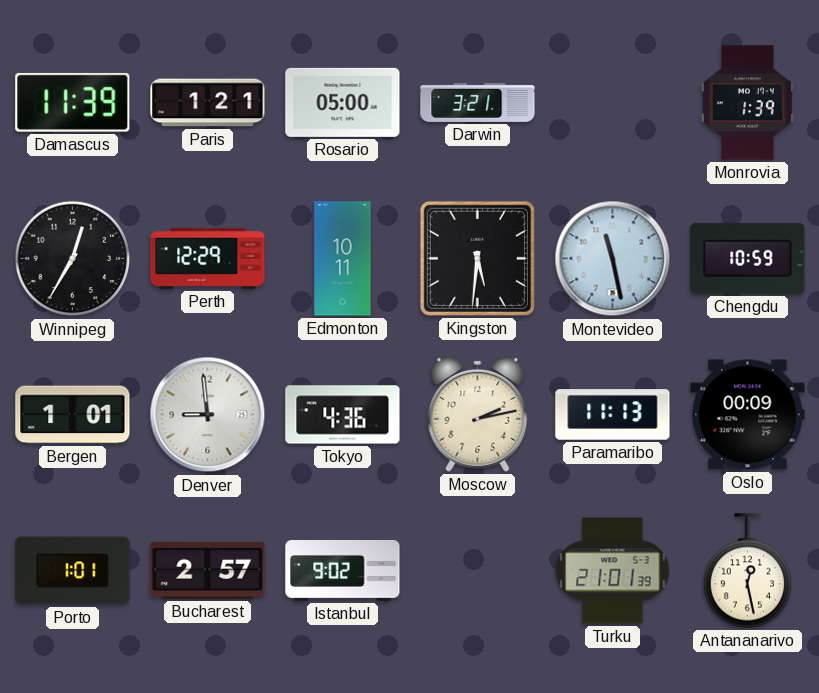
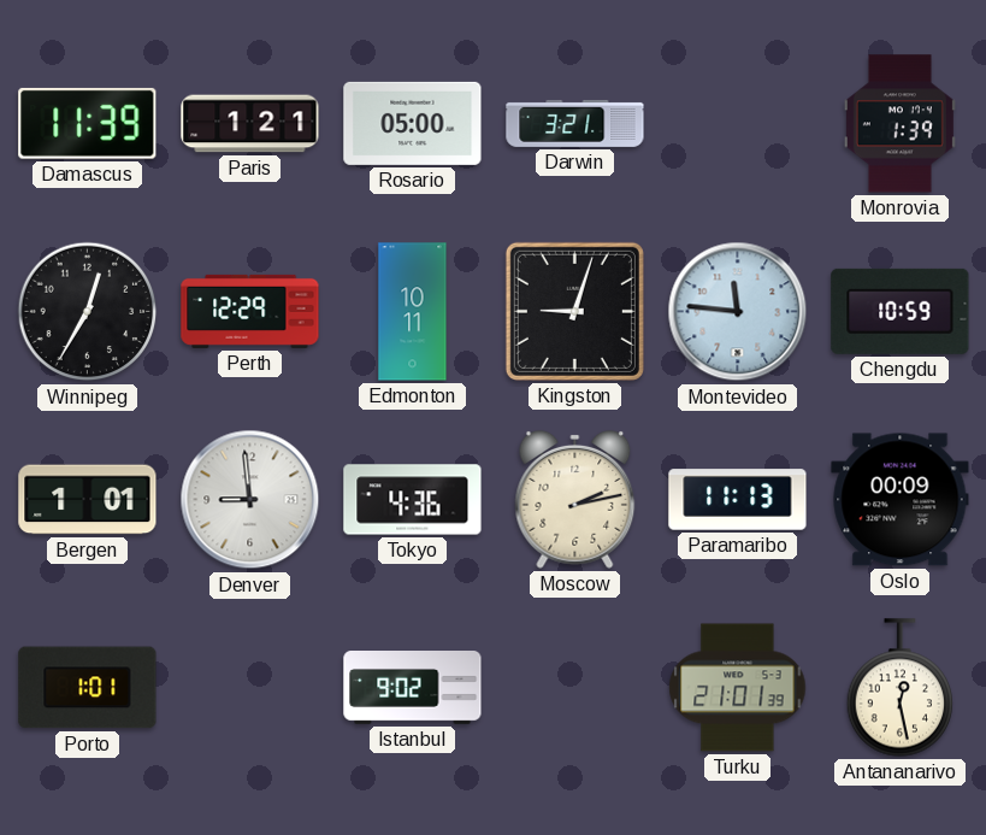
Kingston: 5:31 -> 9:03 (574, 311)
Montevideo: 11:28 -> 11:46 (738, 312)
Bucharest: 2:57 -> none (208, 570)
